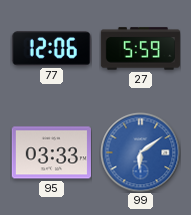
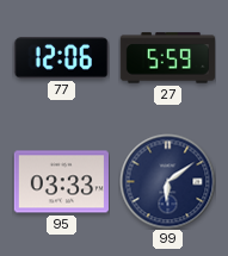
99 dial: blue -> navy (167, 181)
